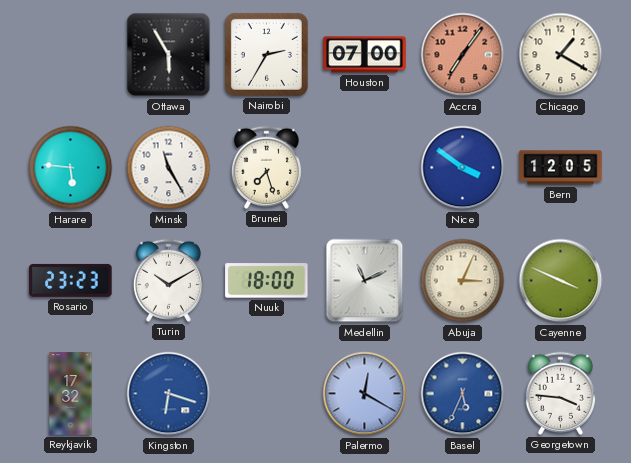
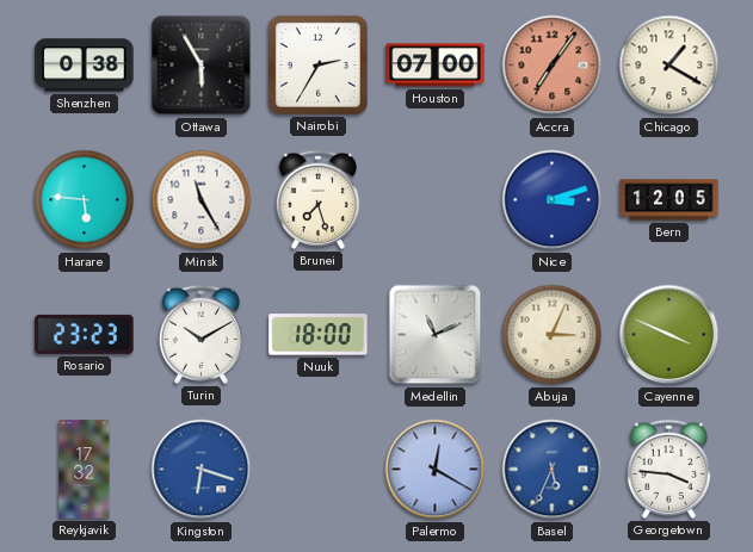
Shenzhen: none -> 0:38 (85, 66)
Nice: 3:51 -> 3:12 (553, 200)
